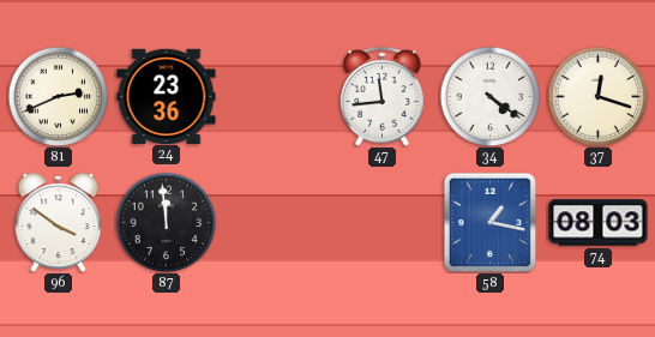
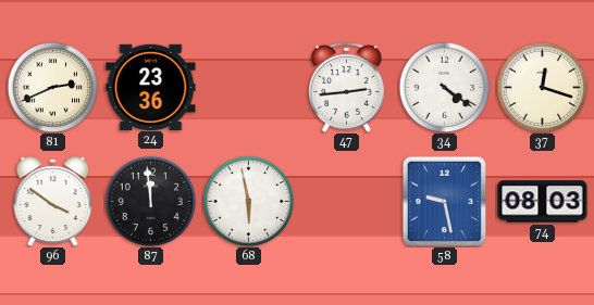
47: 11:44 -> 2:44 (347, 87)
68: none -> 5:58 (248, 201)
58: 1:17 -> 9:28 (444, 201)
